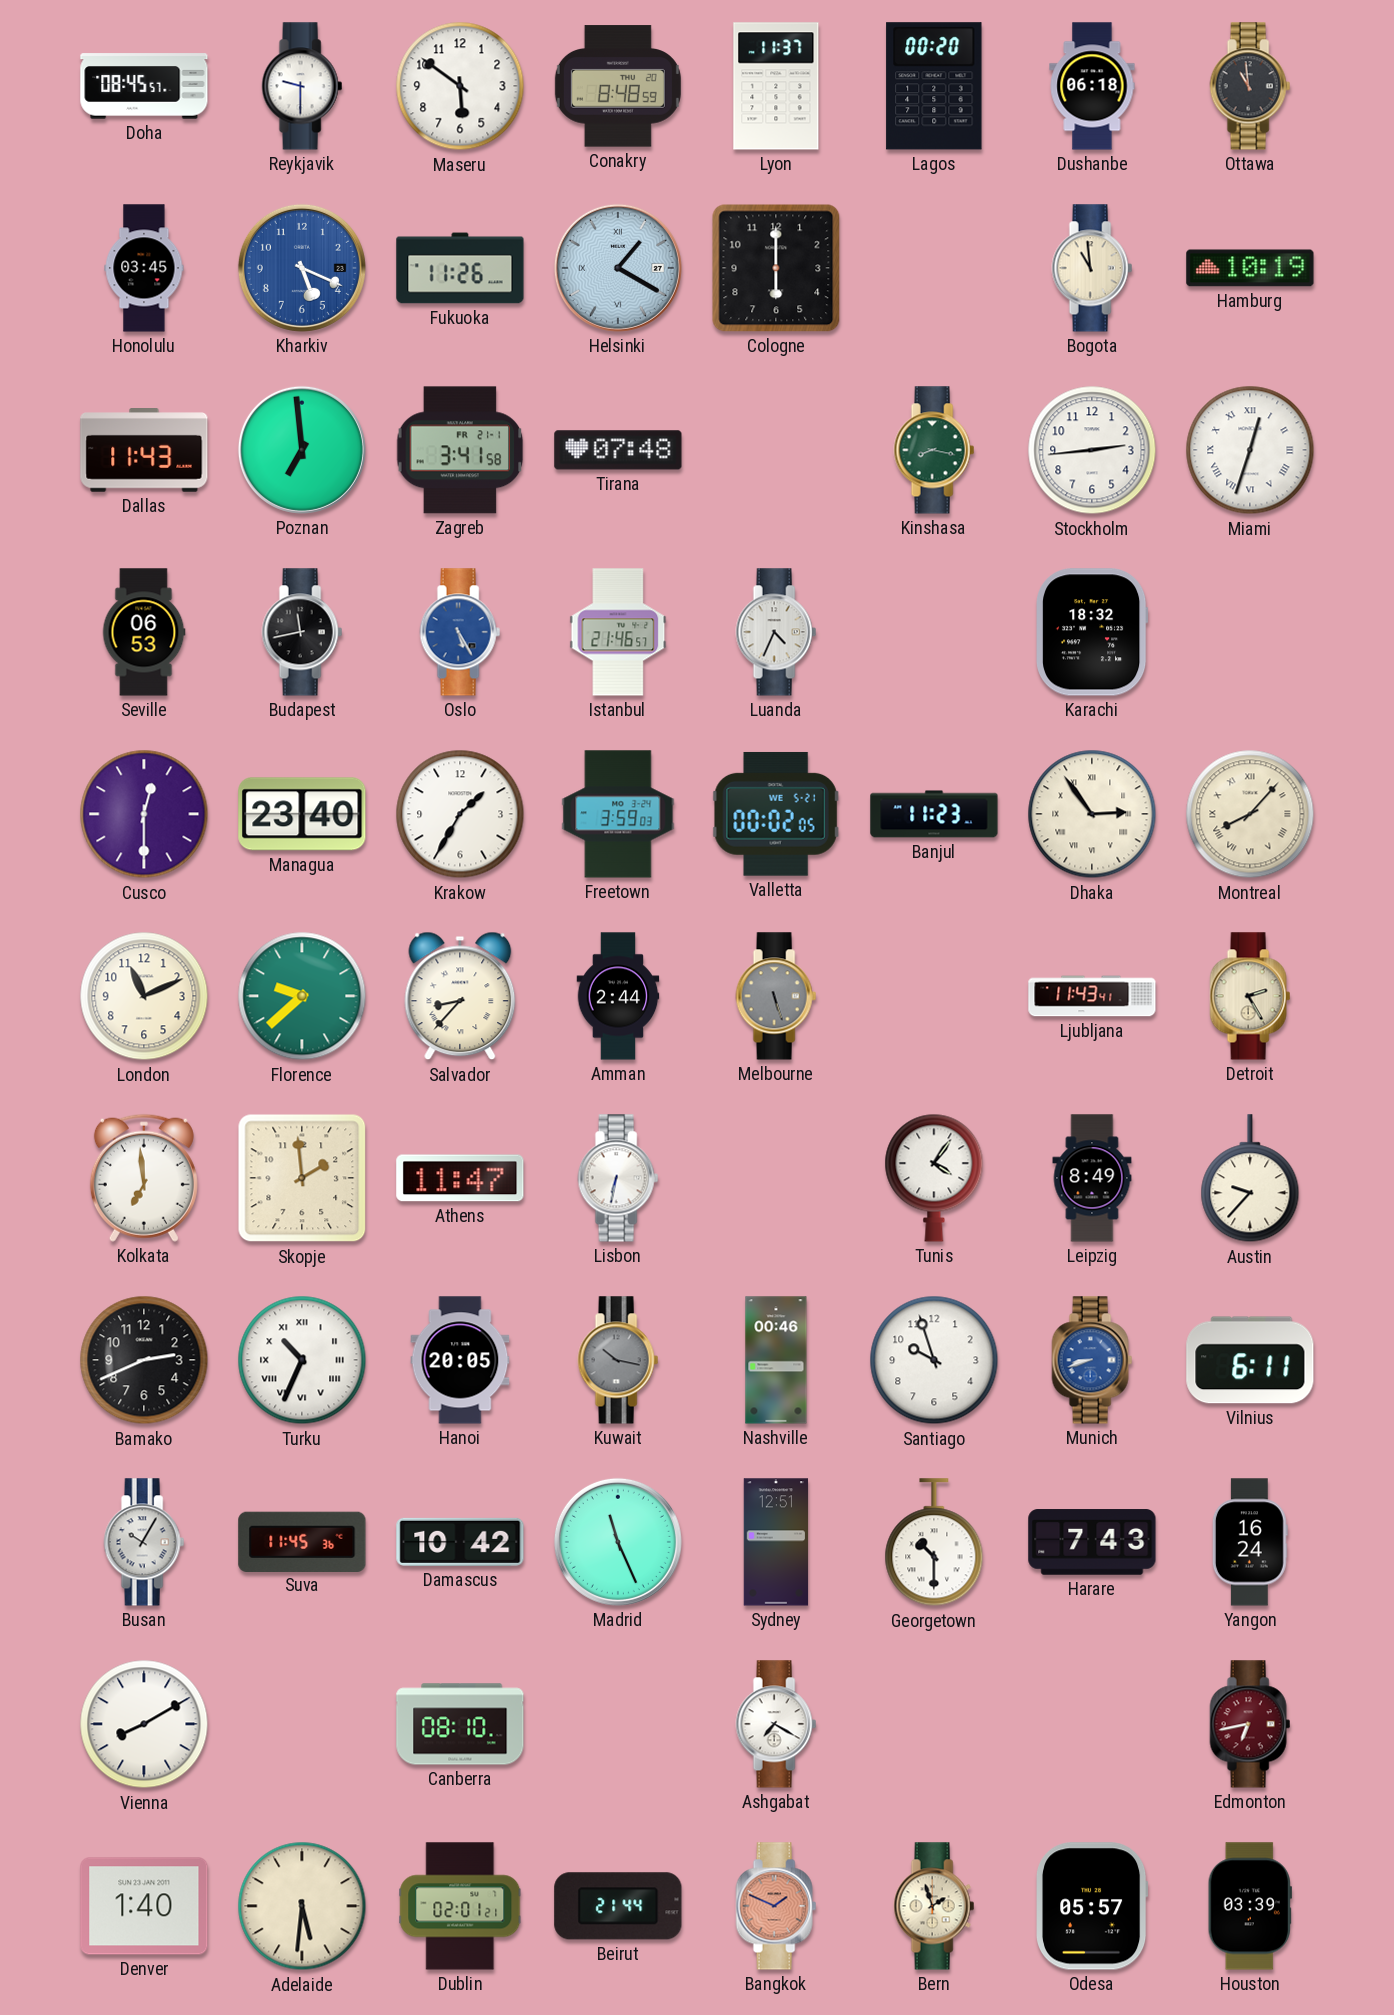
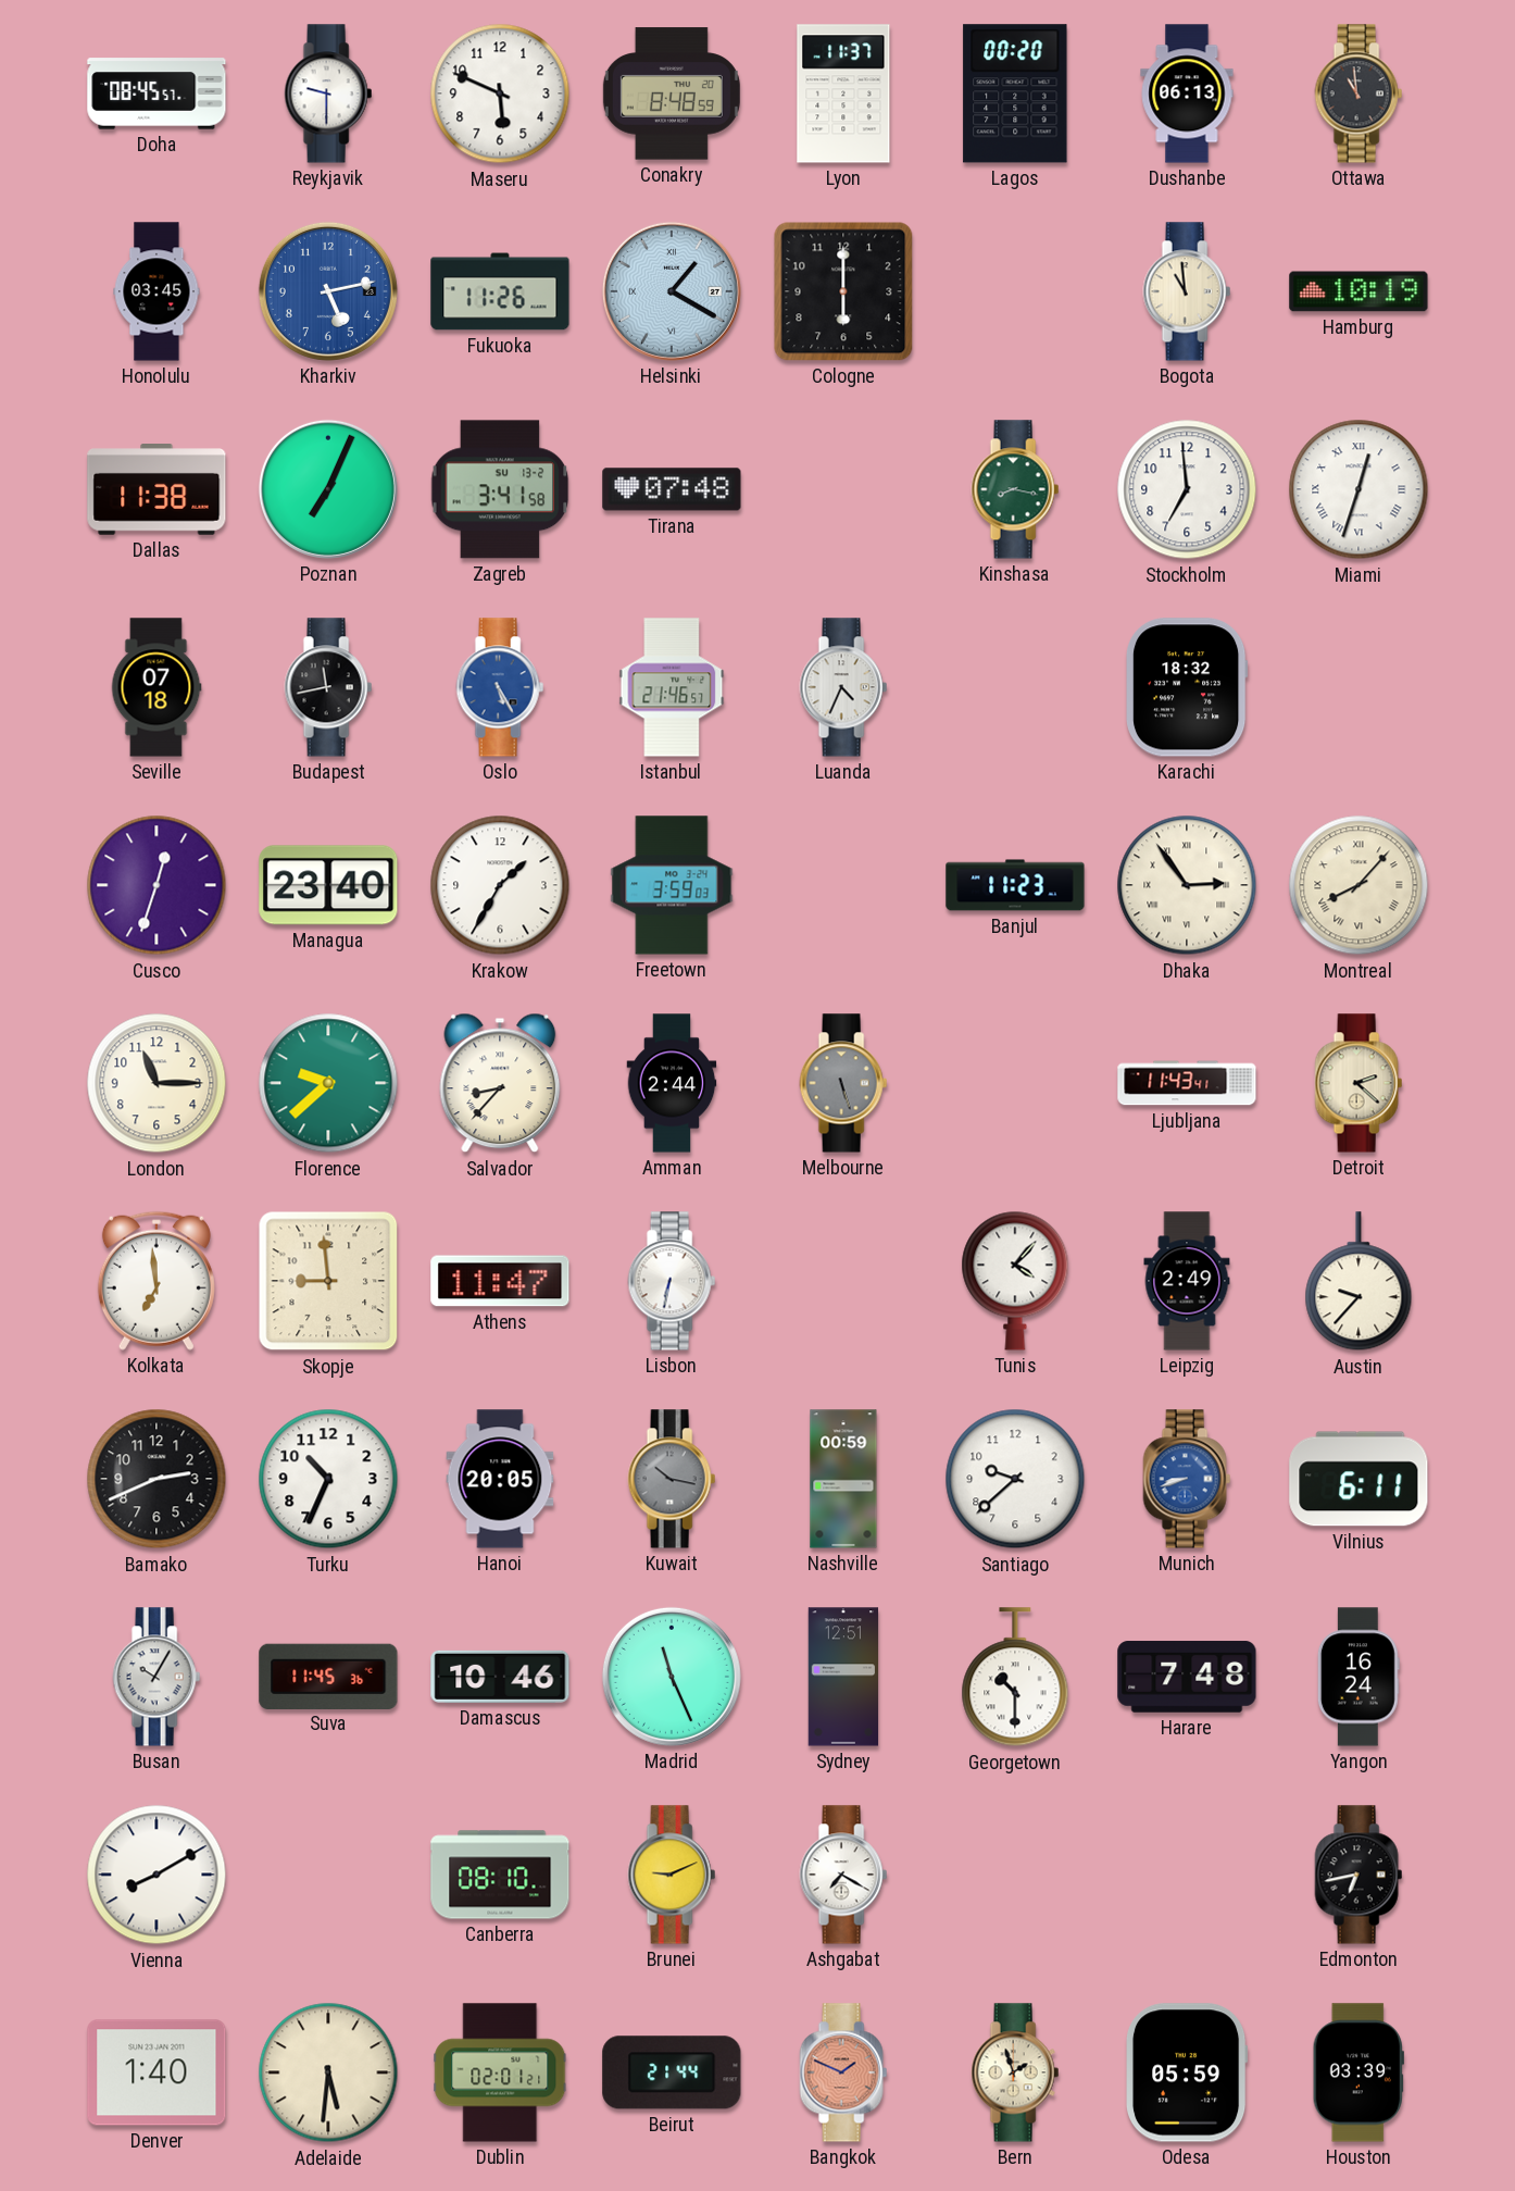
Maseru: 5:51 -> 5:49 (500, 94)
Dushanbe: 06:18 -> 06:13 (1187, 94)
Kharkiv: 5:19 -> 5:13 (328, 291)
Dallas: 11:43 -> 11:38 (156, 490)
Poznan: 6:59 -> 7:04 (328, 489)
Zagreb date: FR 21-1 -> SU 13-2 (500, 489)
Stockholm: 2:44 -> 6:59 (1187, 489)
Seville: 06:53 -> 07:18 (156, 687)
Cusco: 12:30 -> 12:33 (156, 885)
Valletta: 00:02 -> none (776, 814)
London: 11:11 -> 11:15 (156, 1083)
Detroit: 2:25 -> 2:22 (1359, 1083)
Skopje: 1:59 -> 8:59 (328, 1281)
Tunis: 4:06 -> 4:07 (1015, 1281)
Leipzig: 8:49 -> 2:49 (1187, 1281)
Turku numerals: Roman -> Arabic (328, 1479)
Nashville: 00:46 -> 00:59 (843, 1479)
Santiago: 9:57 -> 9:38 (1015, 1479)
Damascus: 10:42 -> 10:46 (500, 1677)
Harare: 7:43 -> 7:48 (1187, 1677)
Brunei: none -> 9:11 (672, 1875)
Edmonton dial: burgundy -> black (1359, 1875)
Odesa: 05:57 -> 05:59 (1188, 2072)
